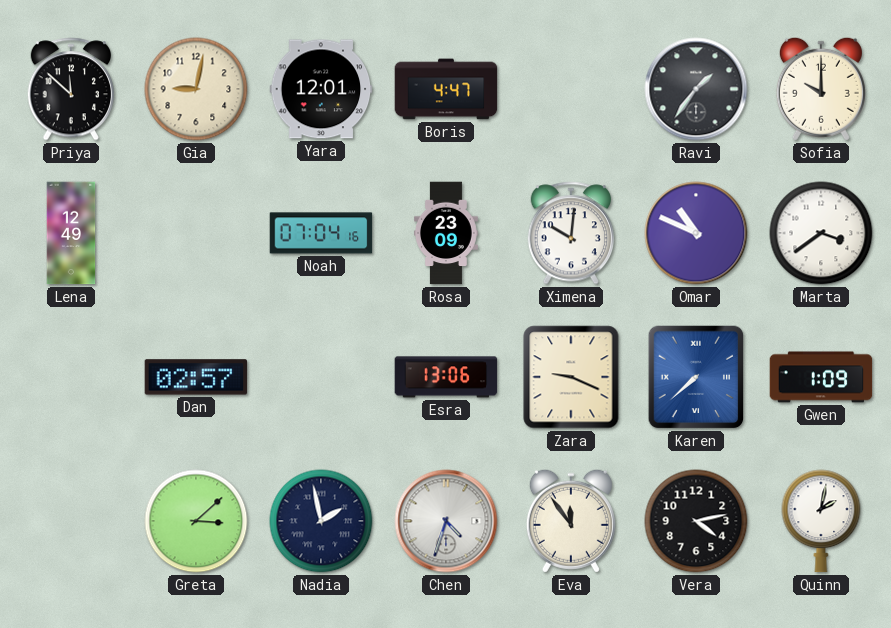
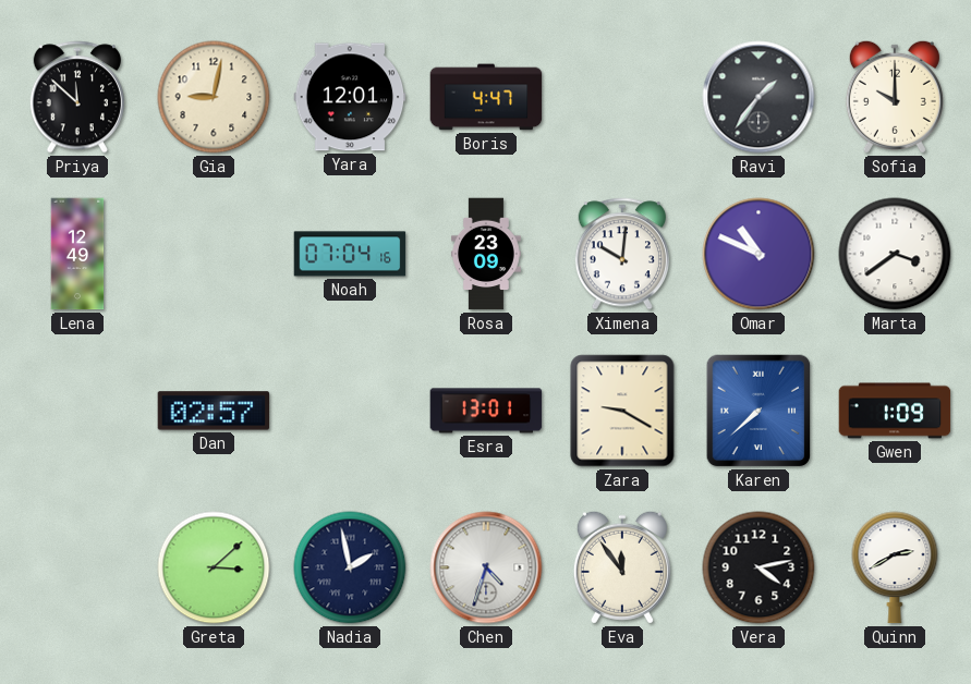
Esra: 13:06 -> 13:01 (486, 411)
Zara: 9:19 -> 9:20 (622, 411)
Quinn: 2:02 -> 2:40 (895, 567)
